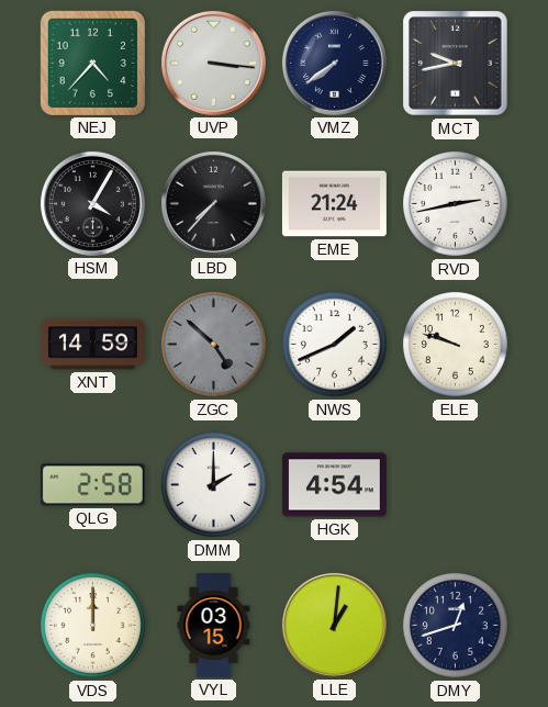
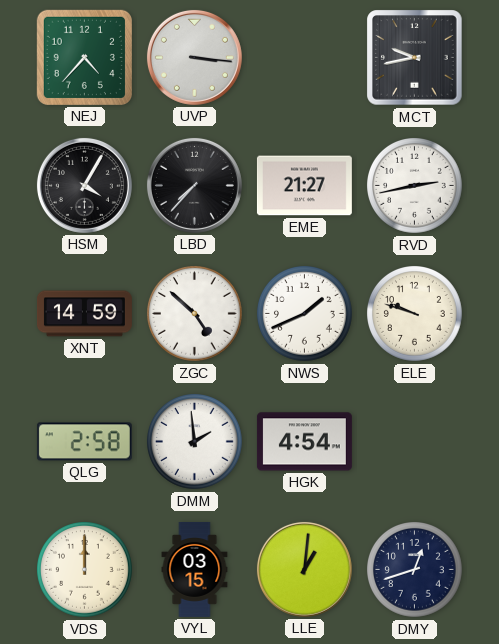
VMZ: 7:39 -> none (334, 63)
EME: 21:24 -> 21:27 (304, 186)
ZGC dial: grey -> white (195, 314)
DMM: 2:00 -> 1:59 (195, 442)
